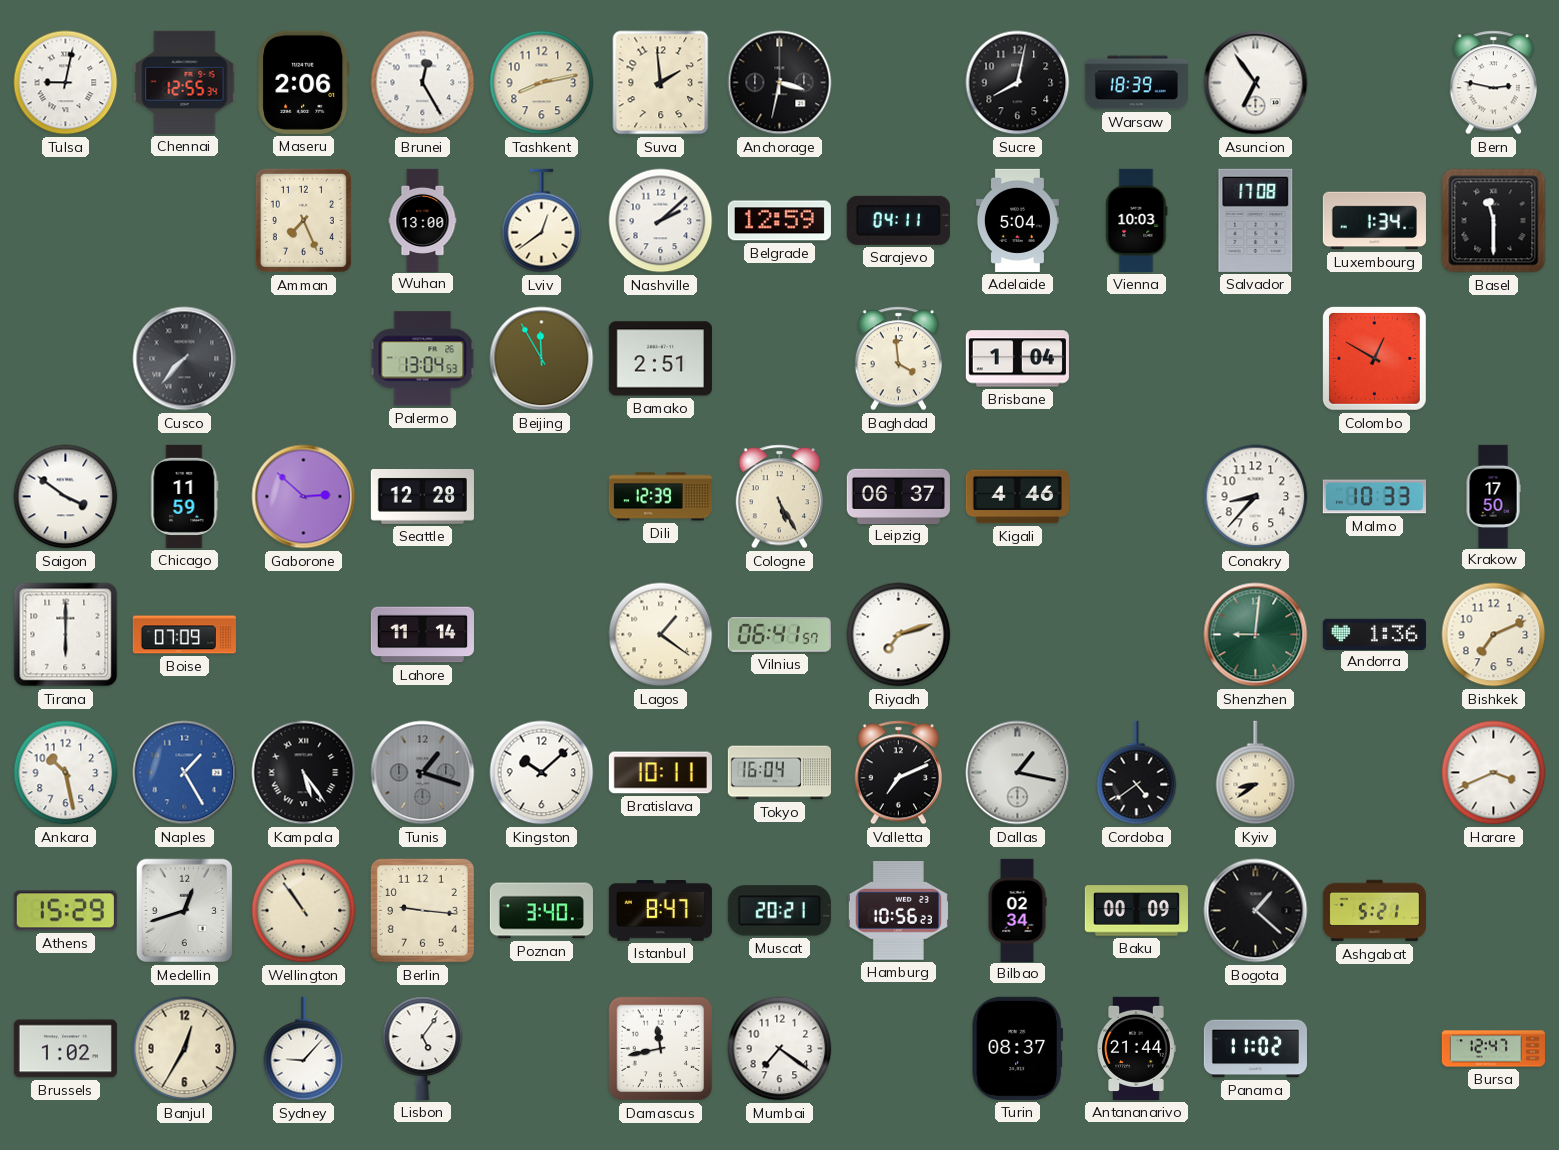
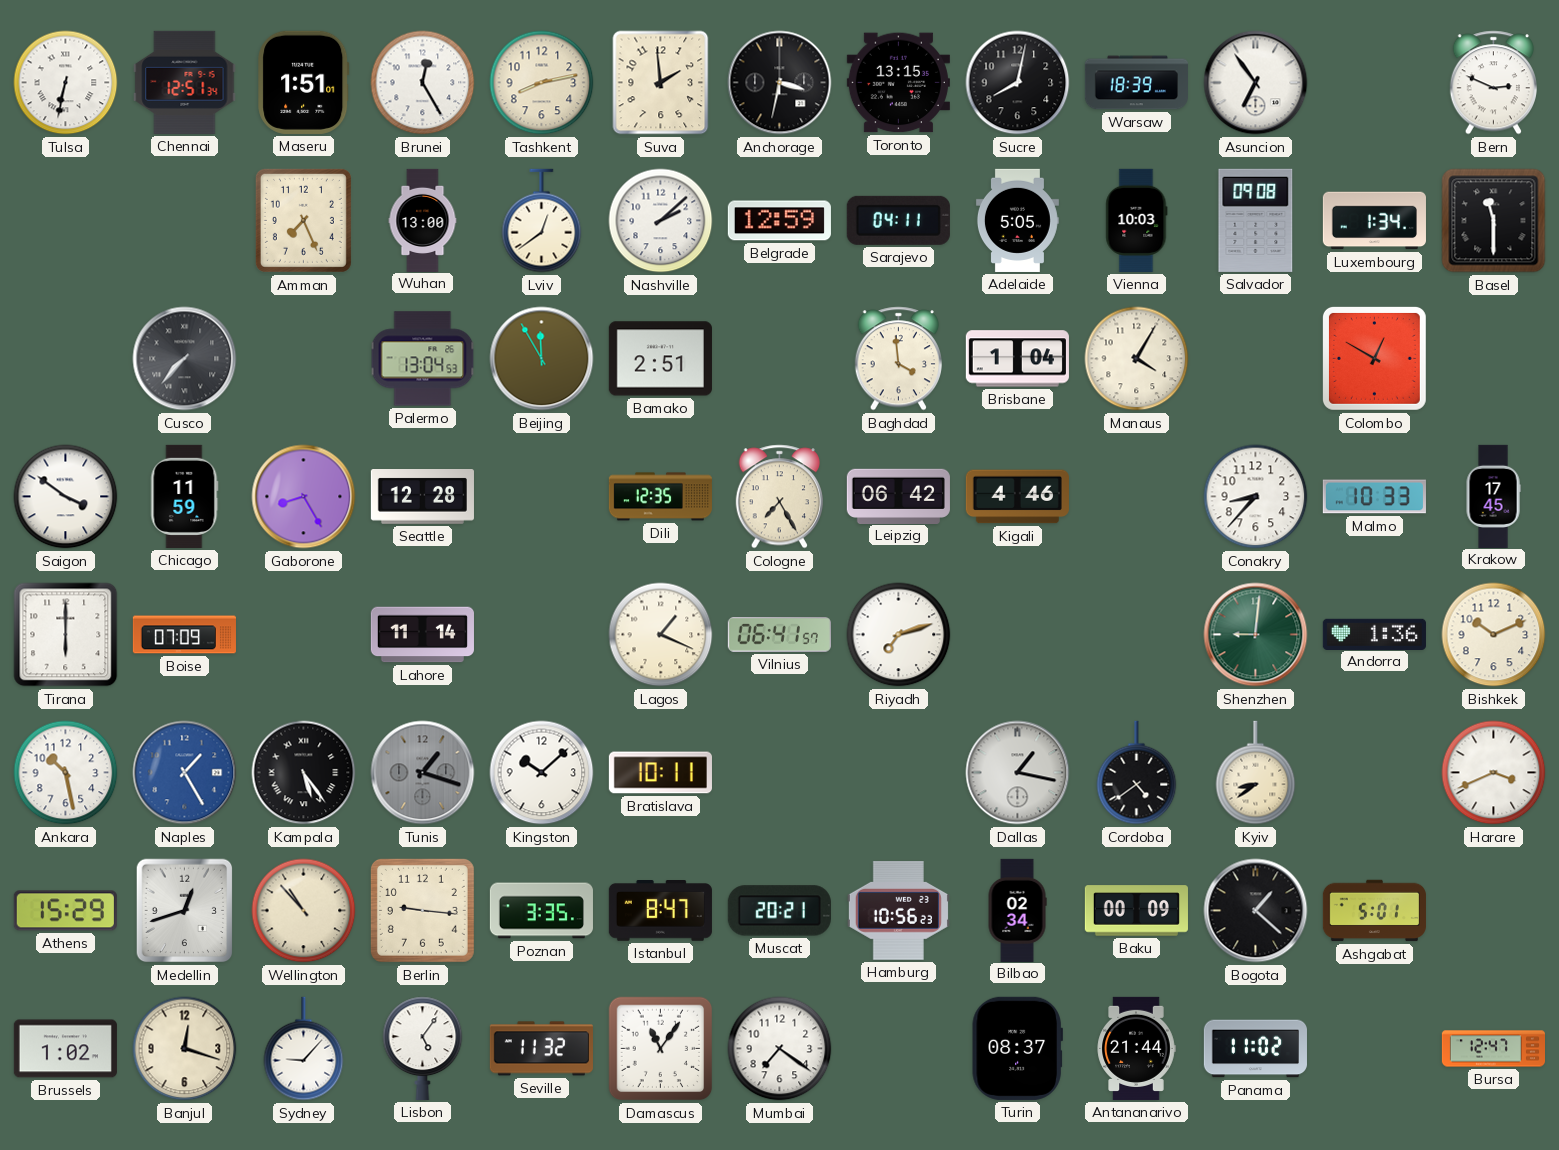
Tulsa: 9:02 -> 6:32 (66, 83)
Chennai: 12:55 -> 12:51 (185, 82)
Maseru: 2:06 -> 1:51 (304, 82)
Toronto: none -> 13:15 (898, 83)
Bern: 2:47 -> 2:49 (1493, 83)
Adelaide: 5:04 -> 5:05 (1017, 220)
Salvador: 17:08 -> 09:08 (1256, 220)
Manaus: none -> 4:05 (1137, 359)
Gaborone: 2:52 -> 8:25 (304, 497)
Dili: 12:39 -> 12:35 (660, 497)
Cologne: 5:25 -> 7:25 (779, 497)
Leipzig: 06:37 -> 06:42 (898, 496)
Krakow: 17:50 -> 17:45 (1493, 496)
Lagos: 1:21 -> 1:19 (661, 635)
Bishkek: 7:11 -> 10:11 (1494, 635)
Tokyo: 16:04 -> none (779, 773)
Valletta: 7:11 -> none (898, 773)
Wellington: 10:54 -> 10:53 (304, 911)
Poznan: 3:40 -> 3:35 (541, 911)
Ashgabat: 5:21 -> 5:01 (1374, 911)
Banjul: 12:35 -> 12:18 (185, 1049)
Seville: none -> 11:32 (541, 1049)
Damascus: 11:43 -> 11:06 (661, 1049)
